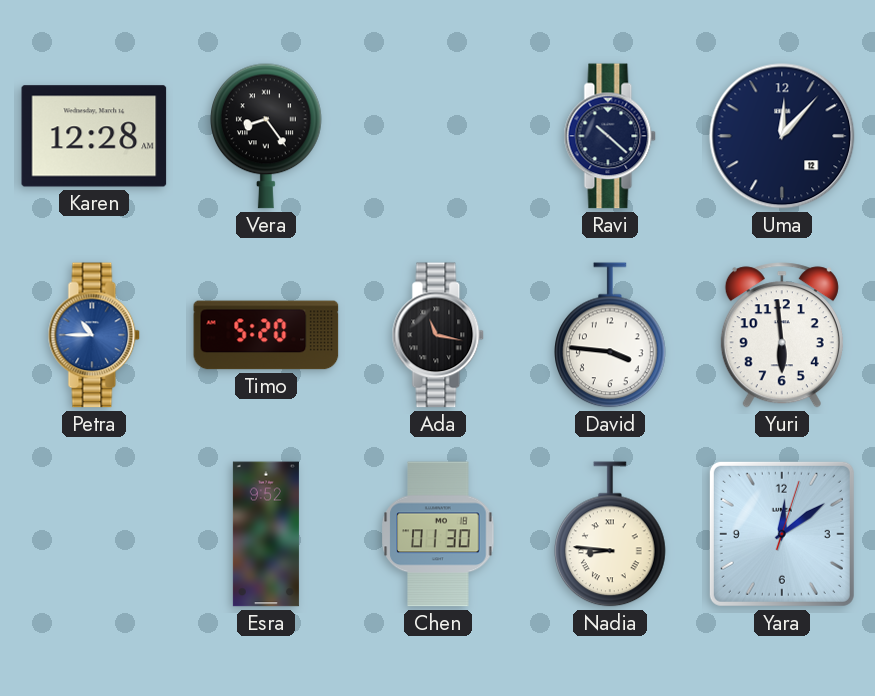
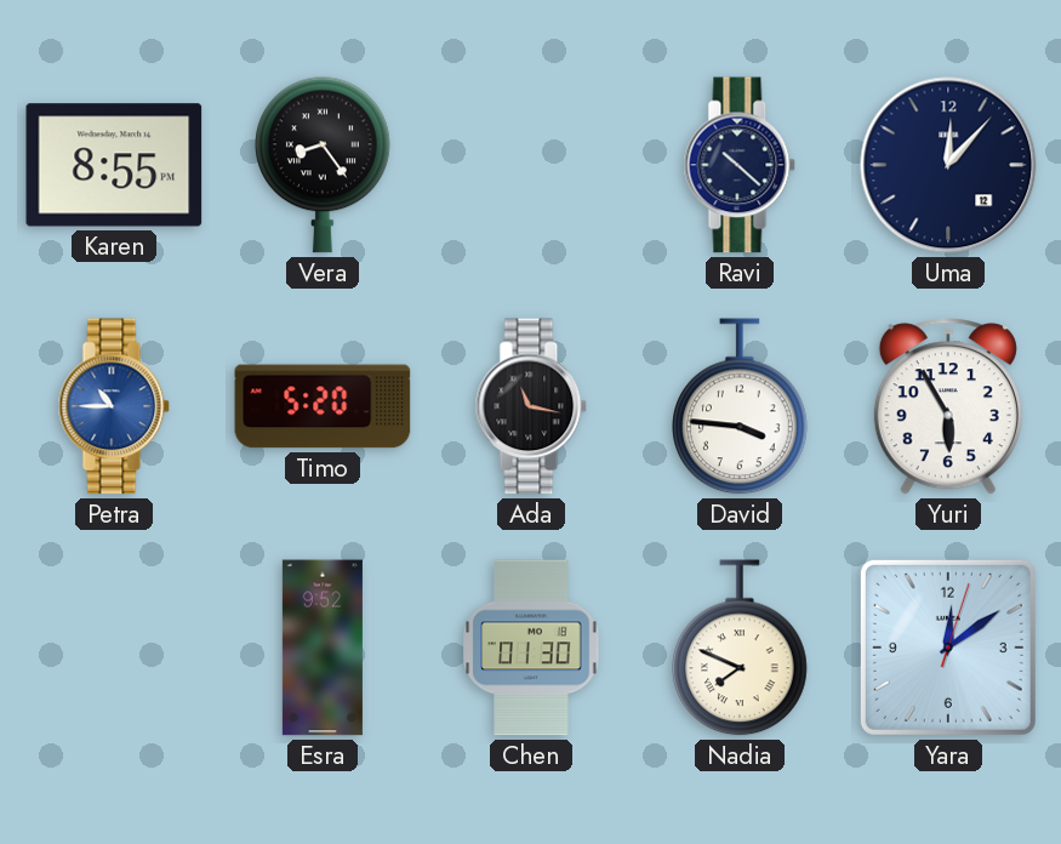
Karen: 12:28 -> 8:55 (114, 165)
Yuri: 5:59 -> 5:55 (948, 406)
Nadia: 8:46 -> 7:49 (741, 648)
